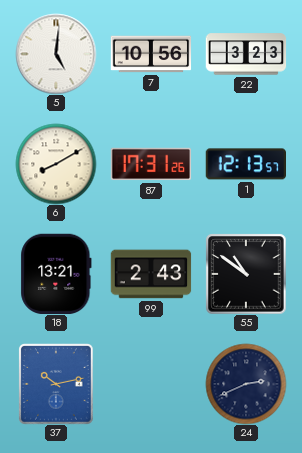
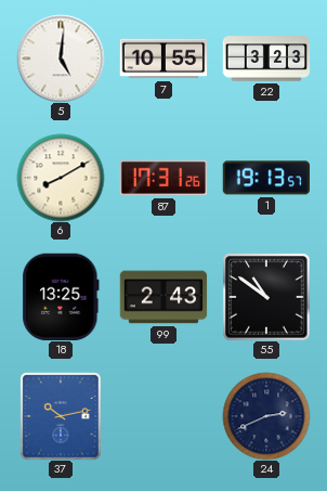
7: 10:56 -> 10:55 (163, 59)
1: 12:13 -> 19:13 (265, 178)
18: 13:21 -> 13:25 (61, 296)
